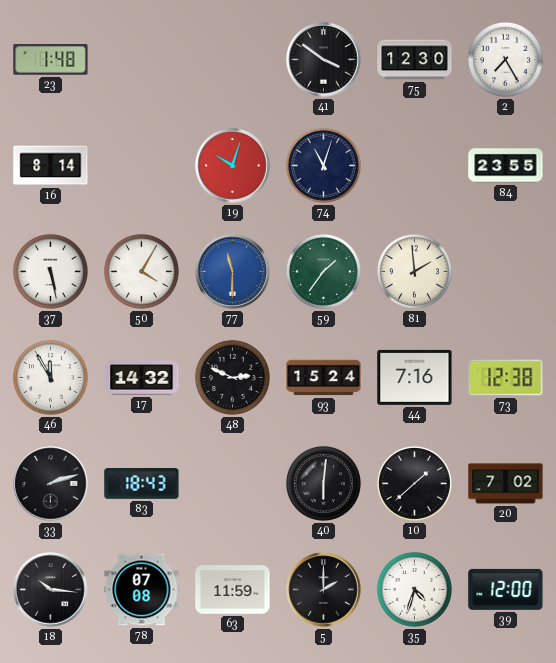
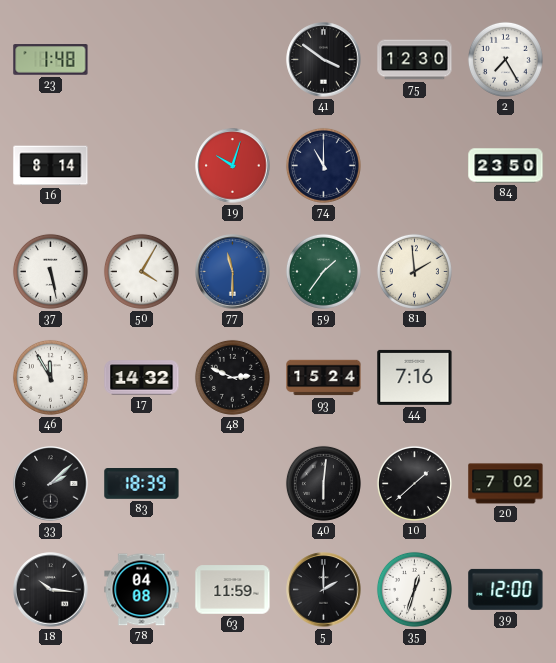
74: 11:03 -> 11:00 (323, 165)
84: 23:55 -> 23:50 (506, 166)
73: 12:38 -> none (506, 378)
33: 2:12 -> 2:08 (51, 484)
83: 18:43 -> 18:39 (142, 484)
78: 07:08 -> 04:08 (142, 590)
35: 4:33 -> 12:33 (414, 589)
